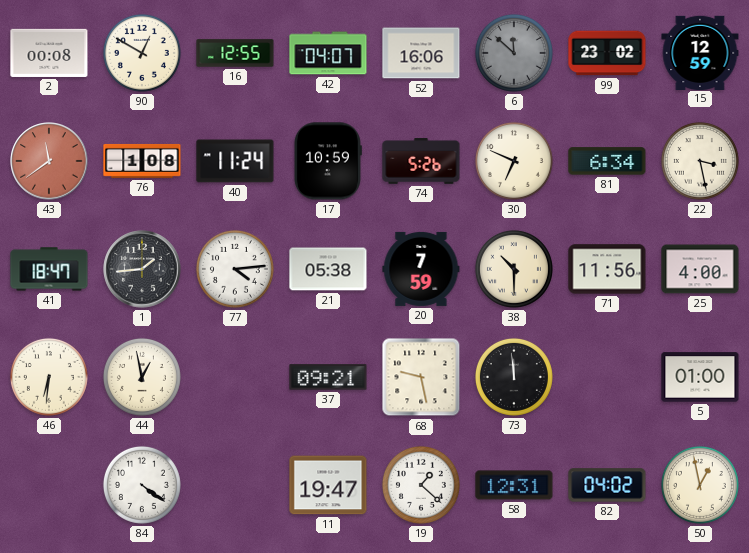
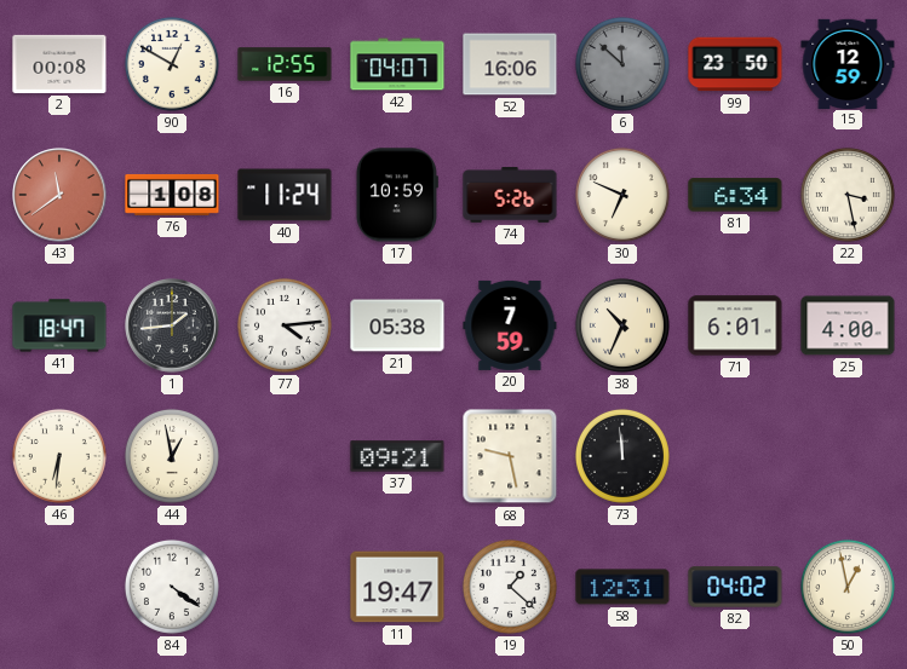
99: 23:02 -> 23:50 (735, 64)
38: 10:30 -> 10:34 (622, 325)
71: 11:56 -> 6:01 (735, 325)
5: 01:00 -> none (700, 377)
